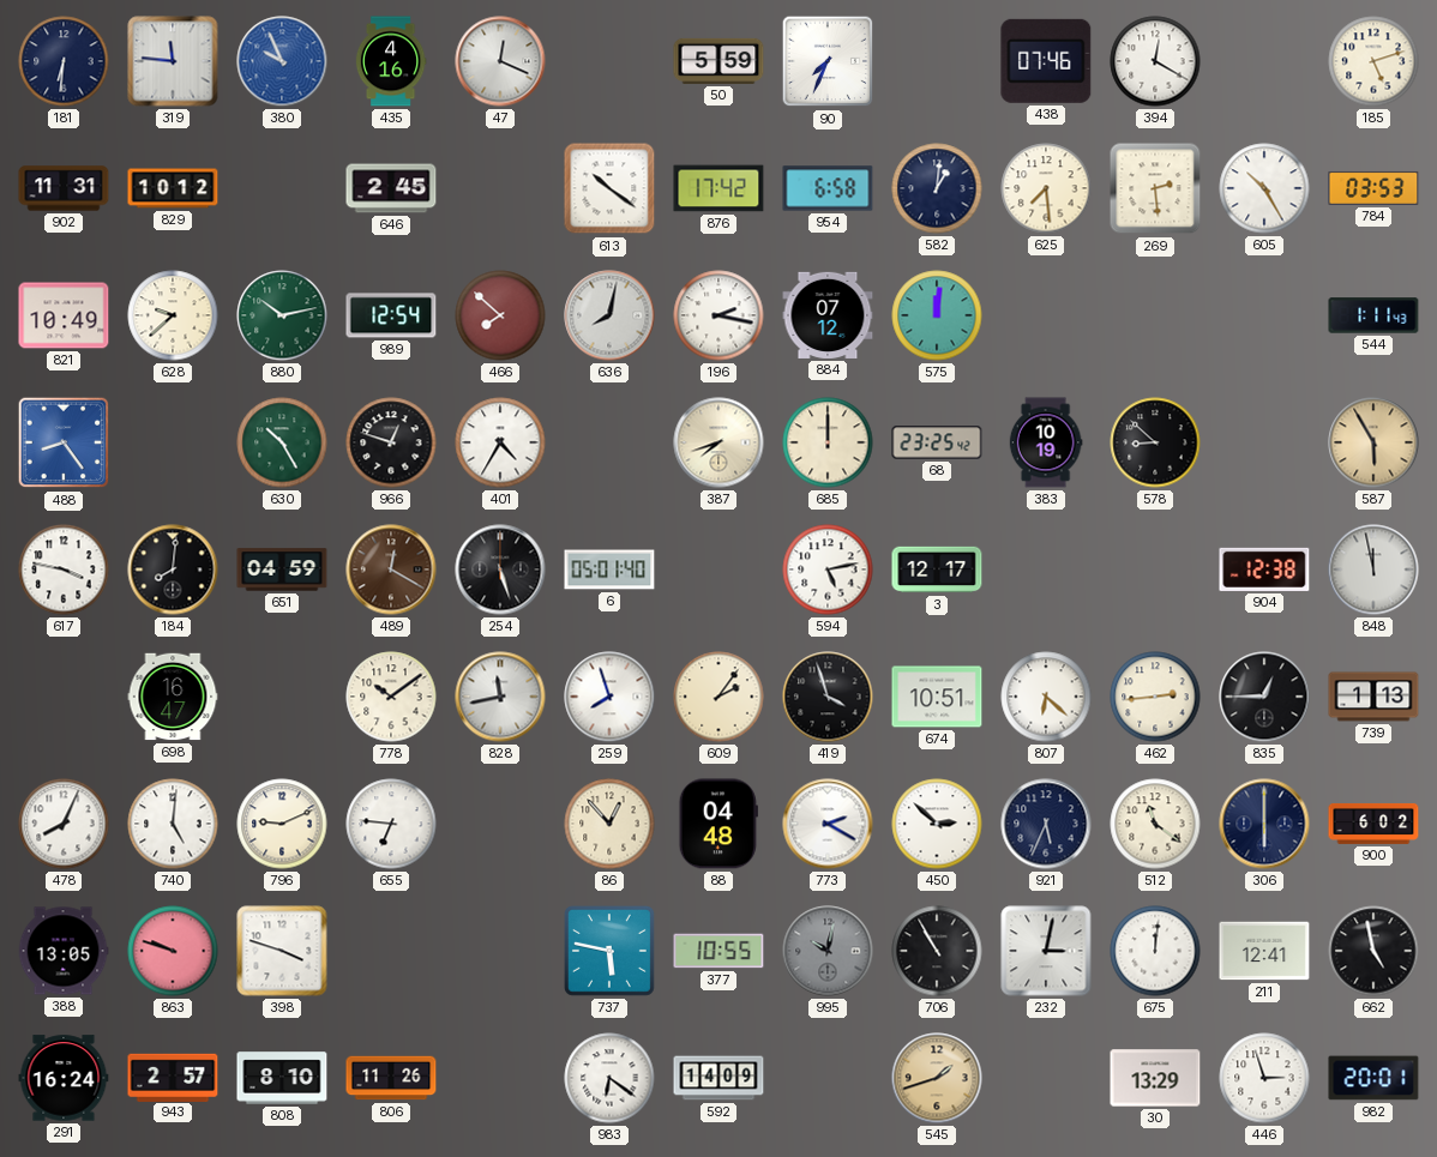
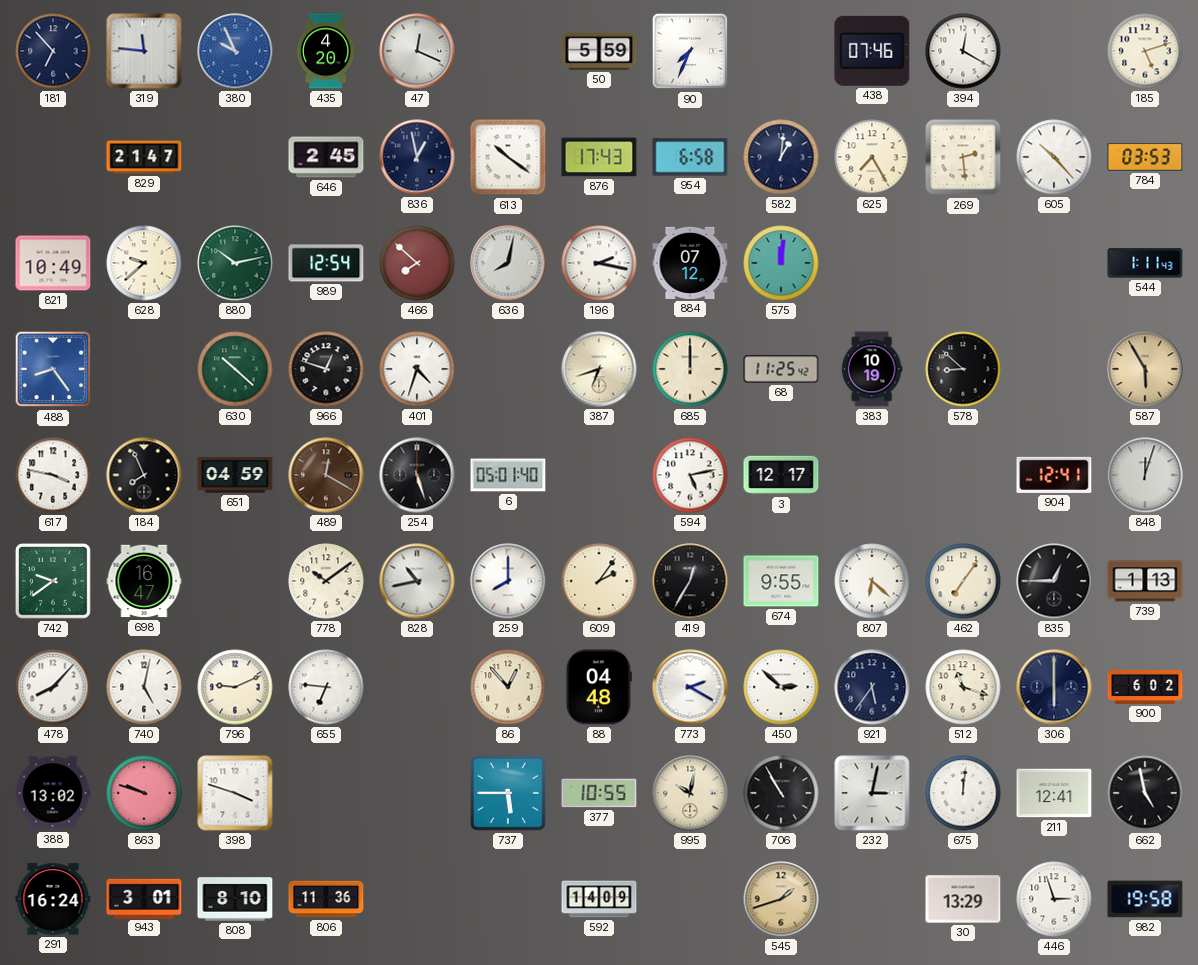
181: 6:31 -> 6:53 (53, 51)
435: 4:16 -> 4:20 (326, 51)
902: 11:31 -> none (64, 188)
829: 10:12 -> 21:47 (144, 157)
836: none -> 12:58 (417, 157)
876: 17:42 -> 17:43 (599, 157)
625: 7:29 -> 7:25 (872, 157)
605: 10:25 -> 10:23 (1054, 157)
630: 10:25 -> 10:22 (235, 369)
401: 4:35 -> 4:33 (417, 369)
387: 7:42 -> 6:42 (599, 369)
68: 23:25 -> 11:25 (781, 369)
184: 8:01 -> 7:56 (144, 475)
904: 12:38 -> 12:41 (1054, 475)
848: 11:58 -> 12:03 (1145, 475)
742: none -> 9:39 (54, 582)
828: 11:43 -> 10:43 (417, 581)
259: 7:57 -> 8:00 (508, 581)
419: 3:57 -> 12:35 (690, 581)
674: 10:51 -> 9:55 (781, 581)
462: 2:44 -> 7:06 (963, 581)
478: 8:04 -> 8:07 (53, 687)
740: 5:01 -> 5:02 (144, 687)
921: 5:34 -> 5:36 (872, 687)
512: 11:21 -> 11:18 (963, 687)
388: 13:05 -> 13:02 (53, 793)
737: 5:47 -> 5:45 (509, 794)
995 dial: grey -> cream (690, 793)
943: 2:57 -> 3:01 (144, 898)
806: 11:26 -> 11:36 (326, 899)
983: 6:21 -> none (609, 1078)
982: 20:01 -> 19:58 (1145, 899)
